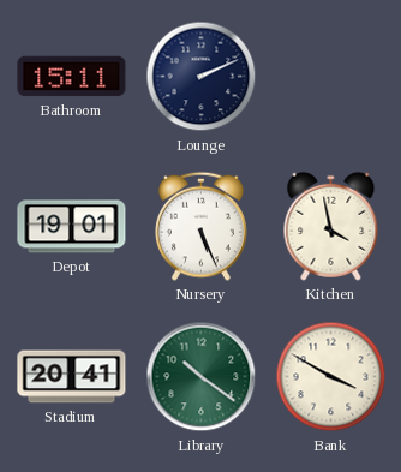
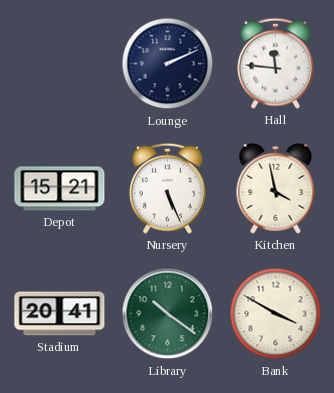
Bathroom: 15:11 -> none (72, 77)
Hall: none -> 11:46 (276, 63)
Depot: 19:01 -> 15:21 (60, 189)
